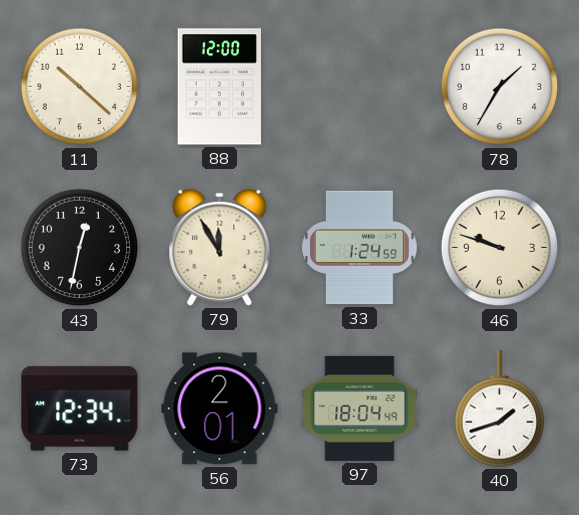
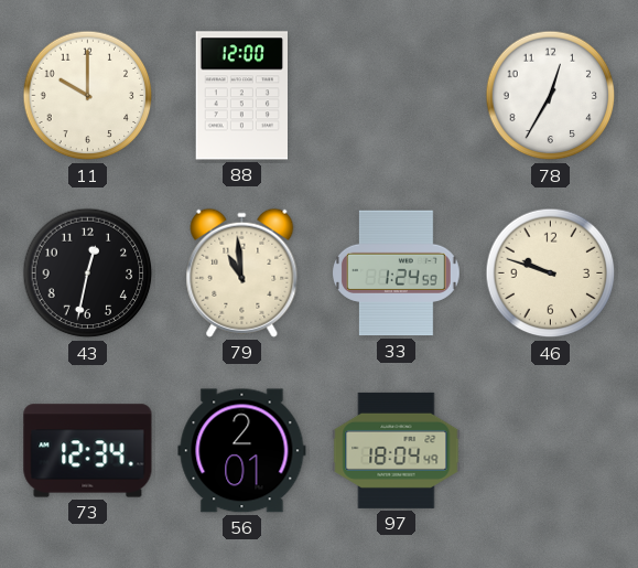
11: 10:22 -> 10:00 (88, 96)
78: 1:35 -> 12:35 (551, 96)
79: 11:55 -> 10:59 (242, 272)
40: 1:42 -> none (500, 409)
